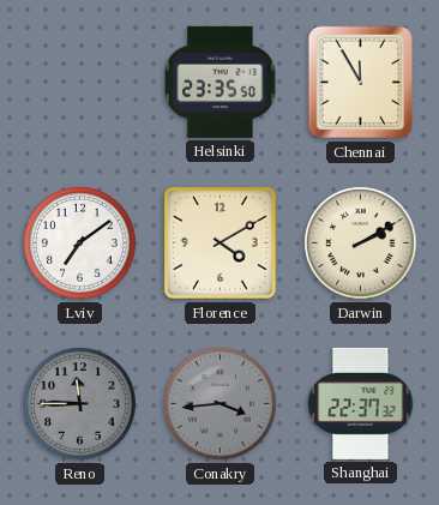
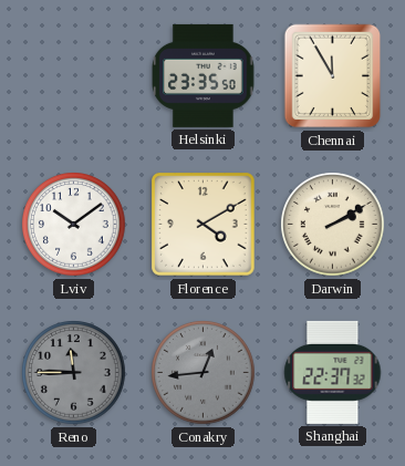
Lviv: 7:09 -> 10:09 (74, 225)
Conakry: 3:44 -> 12:44 (204, 373)
